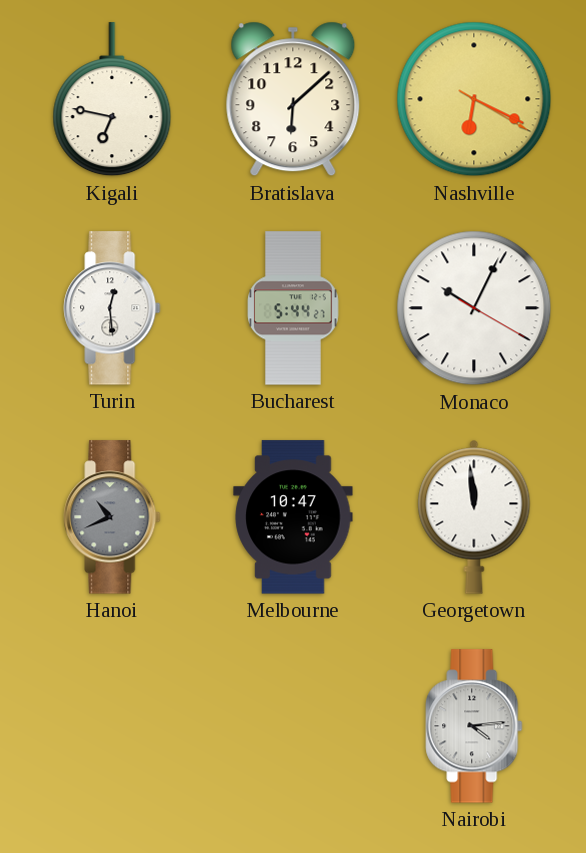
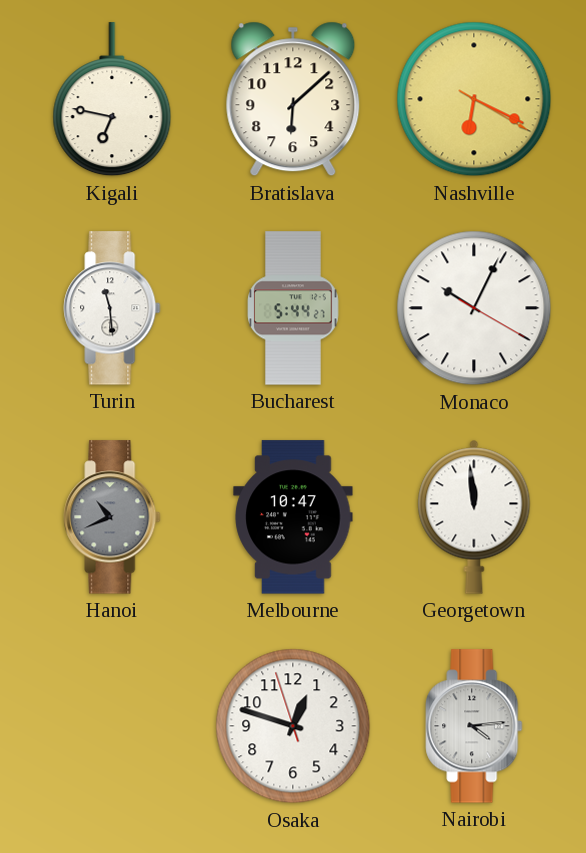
Turin: 12:29 -> 11:29 (112, 308)
Osaka: none -> 12:47 (293, 726)
